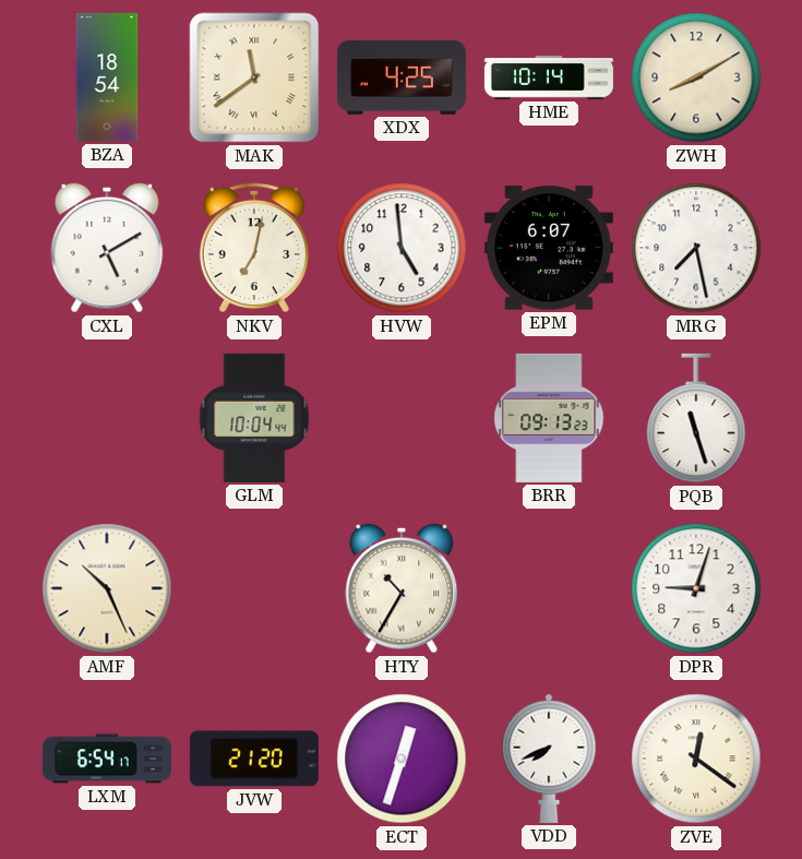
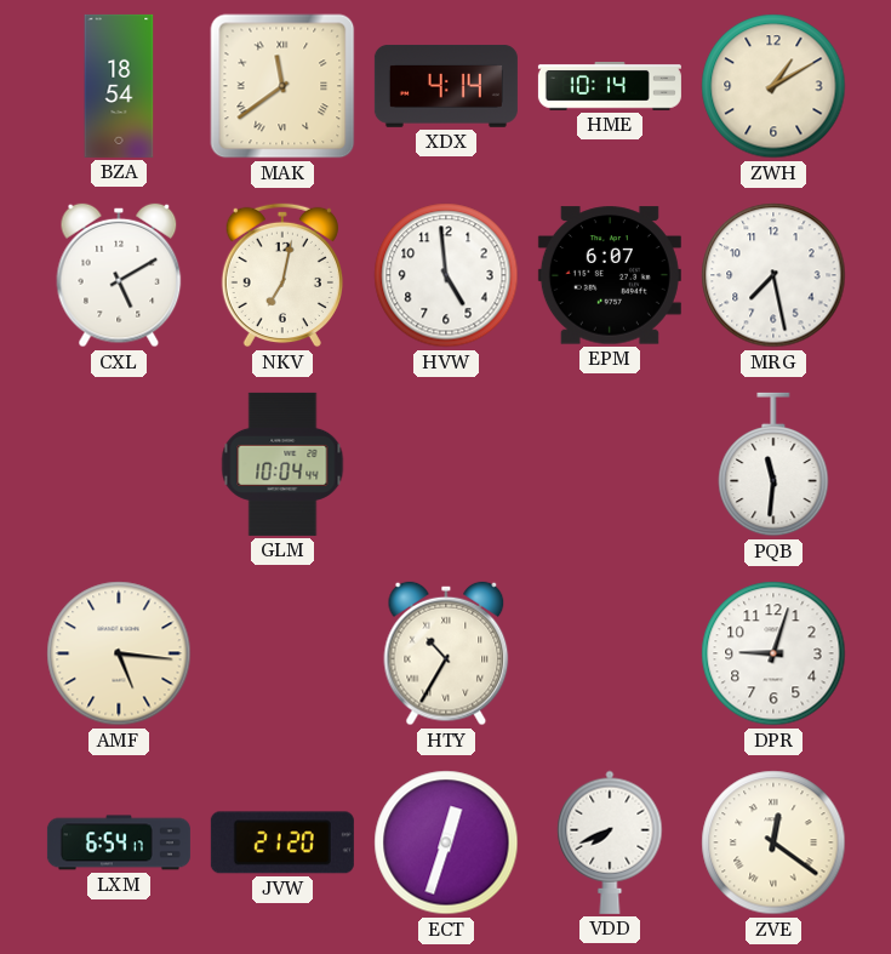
XDX: 4:25 -> 4:14 (446, 86)
ZWH: 8:10 -> 1:10 (773, 86)
BRR: 09:13 -> none (549, 418)
PQB: 11:27 -> 11:31 (773, 464)
AMF: 10:26 -> 5:16 (119, 653)
